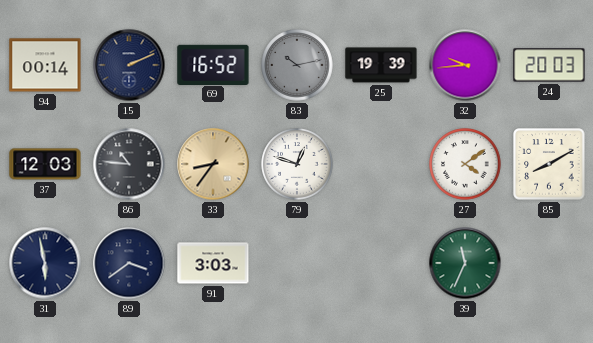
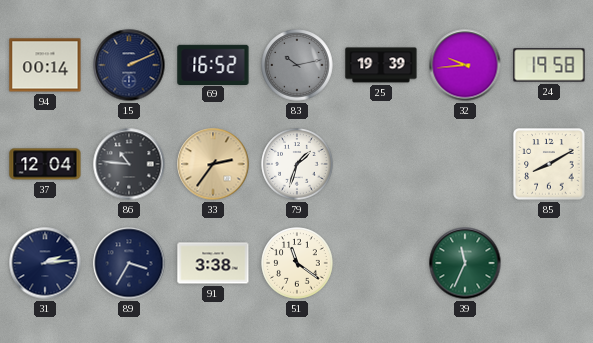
24: 20:03 -> 19:58 (549, 65)
37: 12:03 -> 12:04 (45, 164)
33: 8:36 -> 2:36 (213, 164)
79: 12:48 -> 1:33 (297, 164)
27: 4:09 -> none (465, 164)
31: 5:58 -> 2:14 (45, 263)
89: 3:39 -> 3:35 (129, 263)
91: 3:03 -> 3:38 (213, 263)
51: none -> 11:21 (297, 263)
